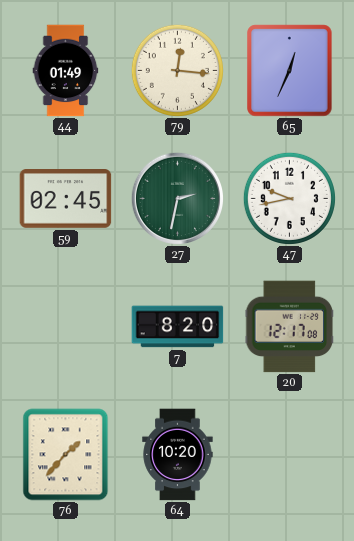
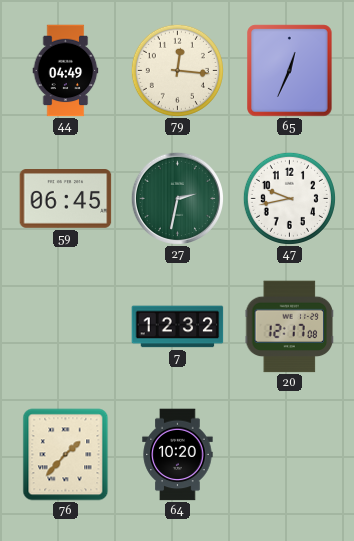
44: 01:49 -> 04:49 (66, 71)
59: 02:45 -> 06:45 (66, 199)
7: 8:20 -> 12:32 (178, 327)
